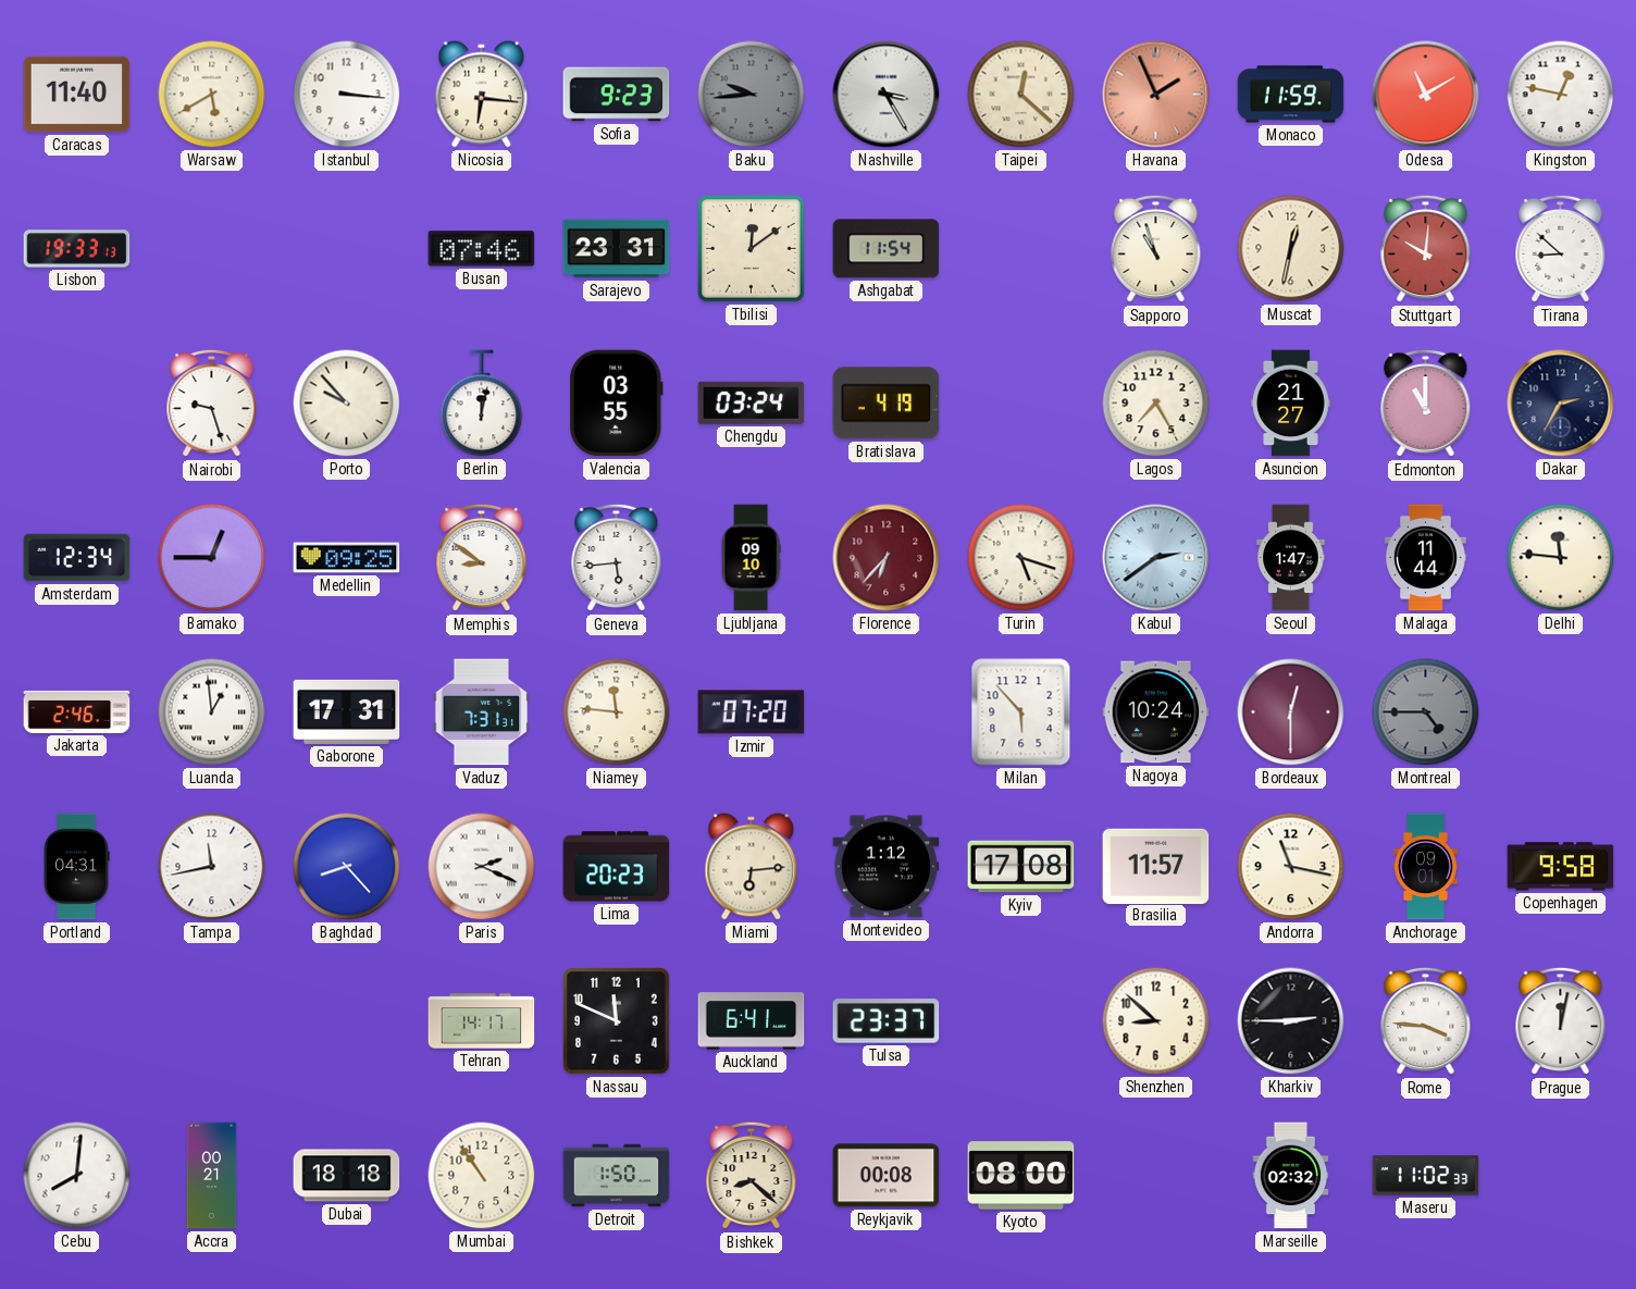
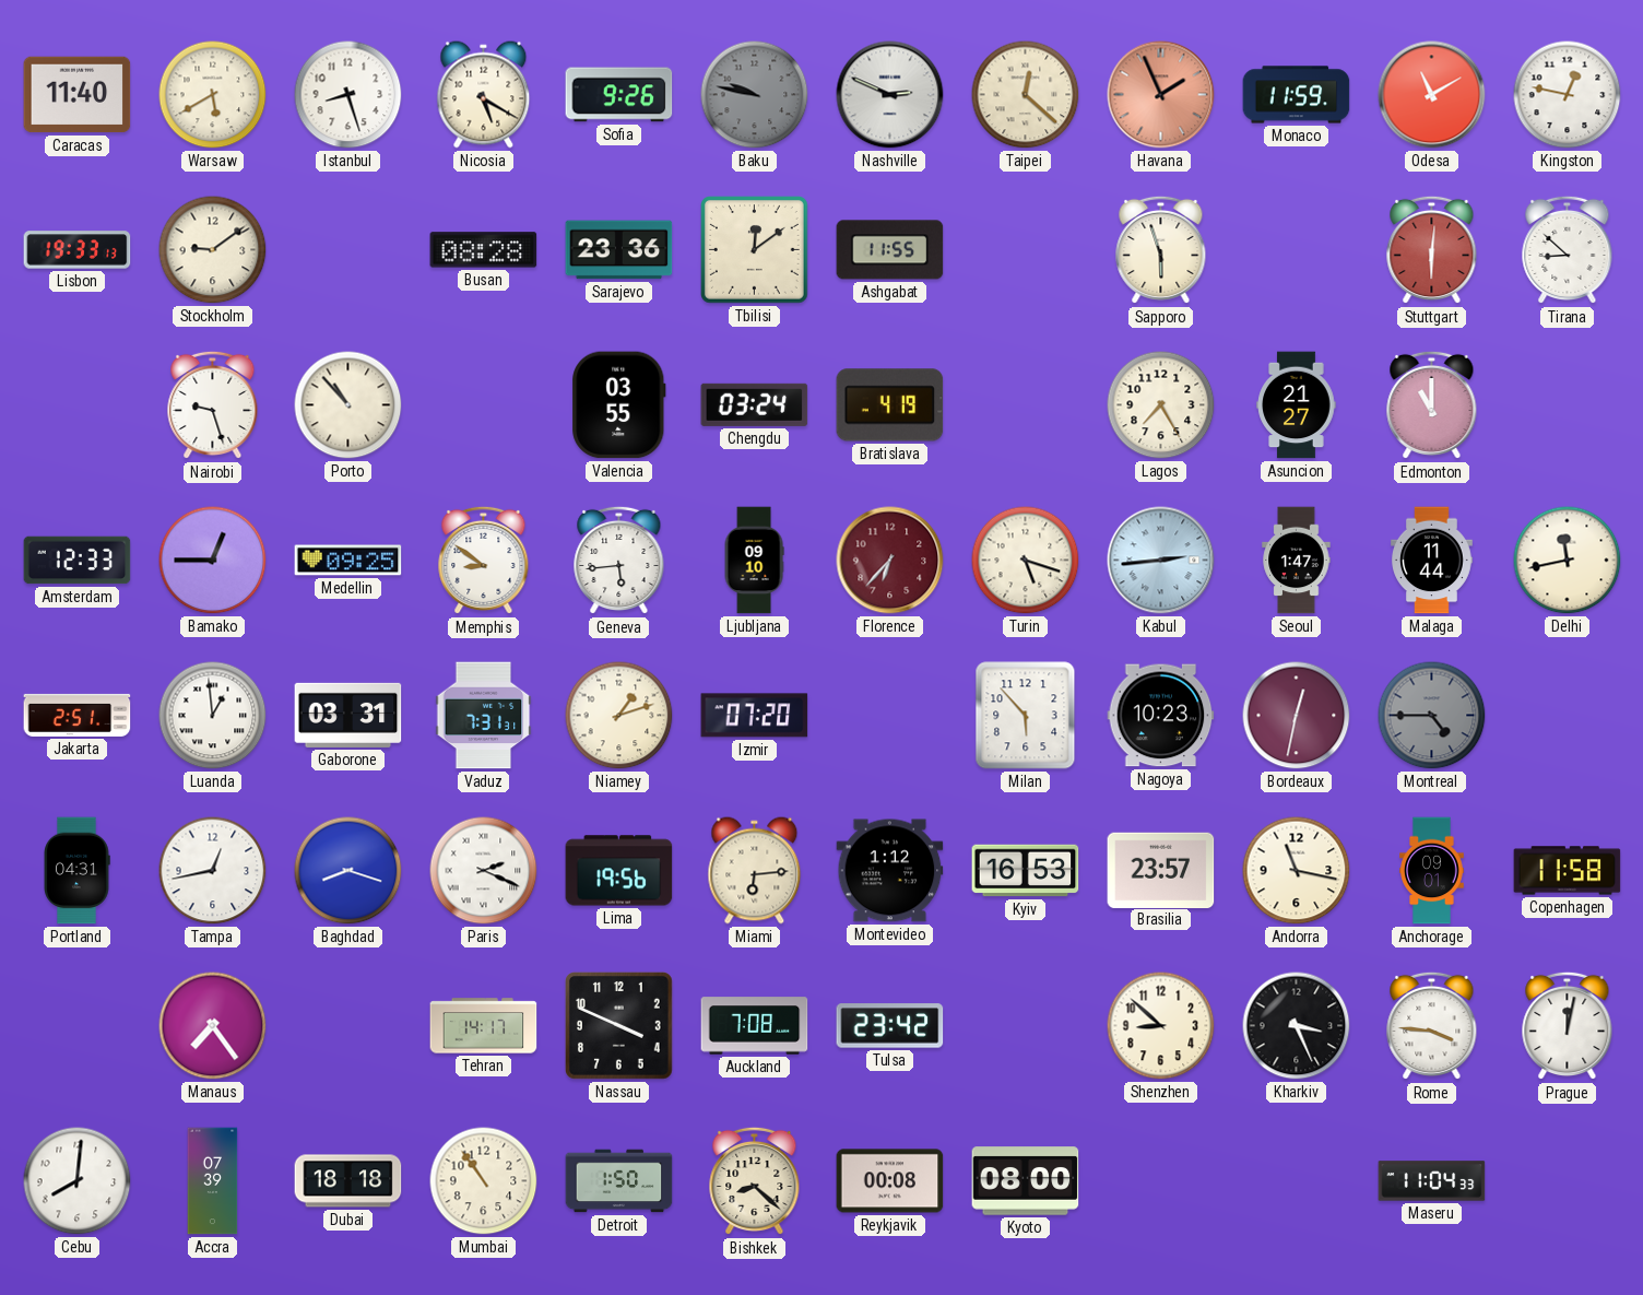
Istanbul: 3:16 -> 8:27 (348, 95)
Nicosia: 6:16 -> 5:20 (484, 95)
Sofia: 9:23 -> 9:26 (619, 95)
Baku: 9:44 -> 9:47 (755, 95)
Nashville: 3:25 -> 2:49 (890, 95)
Stockholm: none -> 9:09 (213, 250)
Busan: 07:46 -> 08:28 (484, 250)
Sarajevo: 23:31 -> 23:36 (619, 250)
Ashgabat: 11:54 -> 11:55 (890, 250)
Sapporo: 10:57 -> 5:57 (1161, 250)
Muscat: 12:32 -> none (1291, 249)
Stuttgart: 10:01 -> 6:01 (1432, 250)
Porto: 9:53 -> 10:53 (348, 405)
Berlin: 12:02 -> none (482, 404)
Dakar: 2:35 -> none (1561, 404)
Amsterdam: 12:34 -> 12:33 (78, 561)
Kabul: 2:39 -> 2:44 (1161, 561)
Delhi: 11:46 -> 11:43 (1568, 561)
Jakarta: 2:46 -> 2:51 (78, 715)
Gaborone: 17:31 -> 03:31 (348, 715)
Niamey: 11:46 -> 1:12 (619, 716)
Nagoya: 10:24 -> 10:23 (1161, 716)
Bordeaux: 12:30 -> 12:32 (1297, 716)
Tampa: 11:43 -> 12:43 (213, 871)
Baghdad: 8:23 -> 8:18 (348, 871)
Lima: 20:23 -> 19:56 (619, 871)
Kyiv: 17:08 -> 16:53 (1026, 871)
Brasilia: 11:57 -> 23:57 (1161, 870)
Copenhagen: 9:58 -> 11:58 (1568, 871)
Manaus: none -> 7:24 (213, 1026)
Nassau: 11:49 -> 3:49 (619, 1026)
Auckland: 6:41 -> 7:08 (755, 1026)
Tulsa: 23:37 -> 23:42 (890, 1026)
Kharkiv: 2:45 -> 3:26 (1297, 1026)
Accra: 00:21 -> 07:39 (213, 1181)
Marseille: 02:32 -> none (1291, 1176)
Maseru: 11:02 -> 11:04 (1432, 1181)
